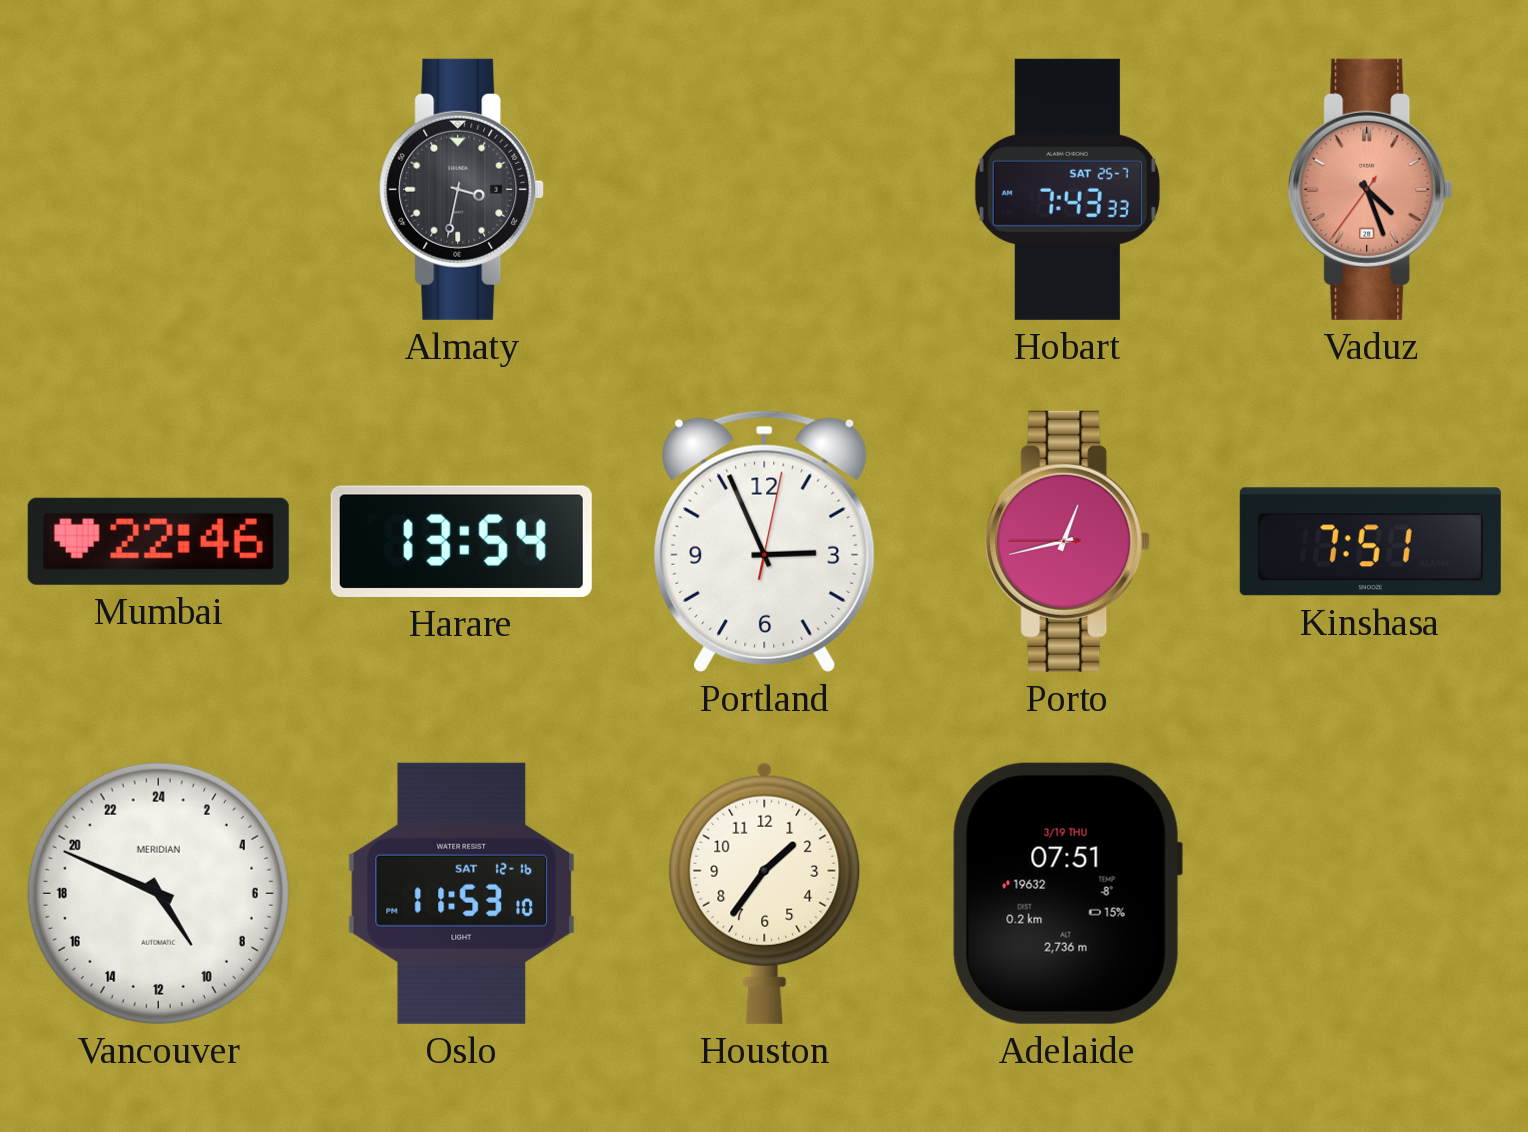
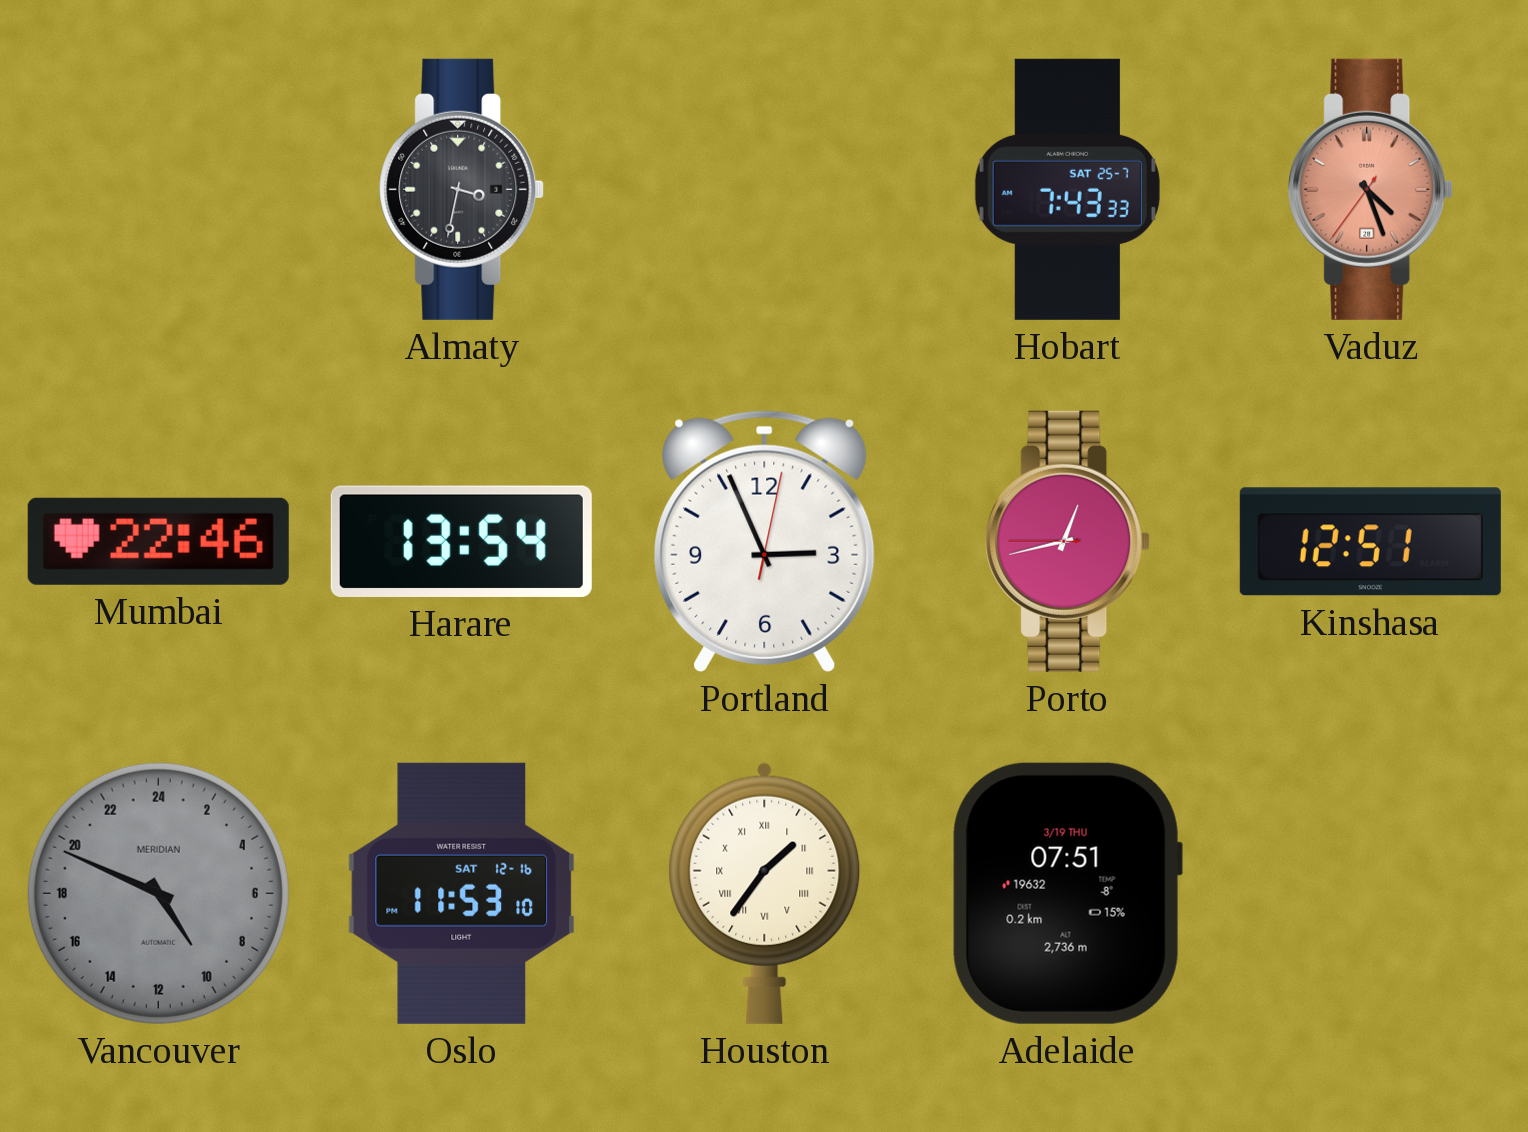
Kinshasa: 7:51 -> 12:51 (1370, 542)
Vancouver dial: white -> grey (158, 893)
Houston numerals: Arabic -> Roman (765, 893)
